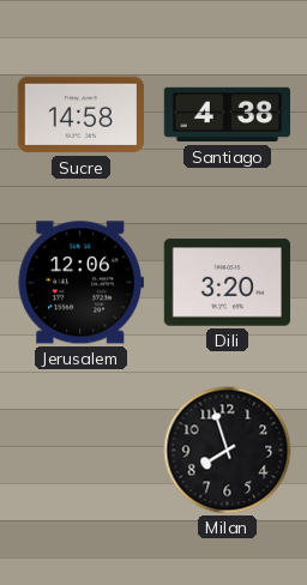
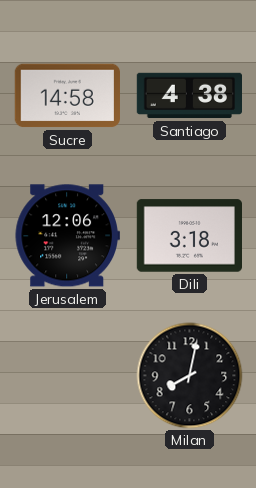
Dili: 3:20 -> 3:18 (189, 236)
Milan: 7:57 -> 8:02 (190, 376)
